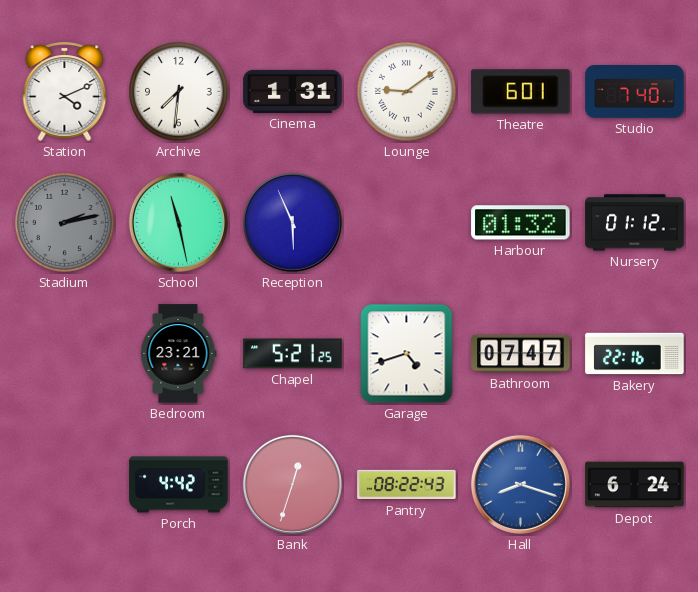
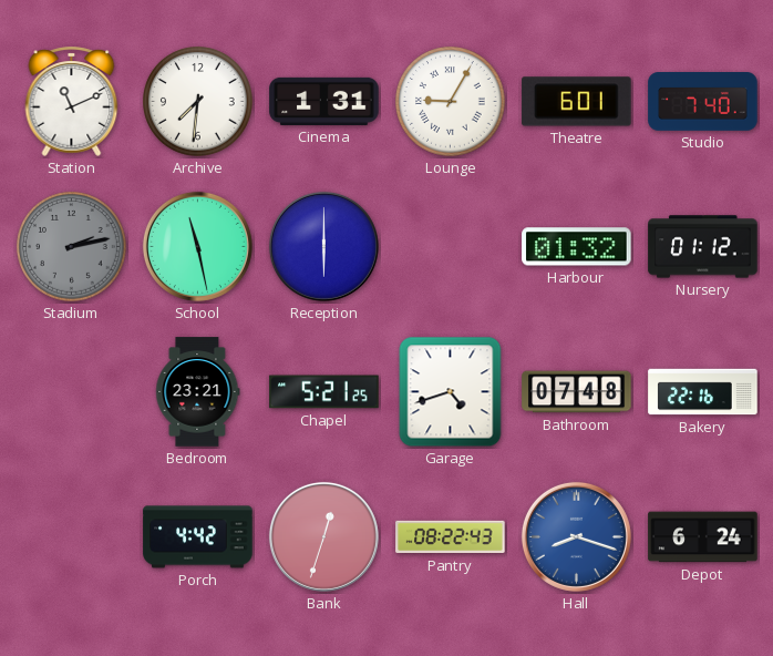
Station: 4:11 -> 11:11 (72, 101)
Lounge: 9:09 -> 9:05 (451, 102)
Reception: 5:56 -> 6:00 (323, 246)
Bathroom: 07:47 -> 07:48 (577, 392)
